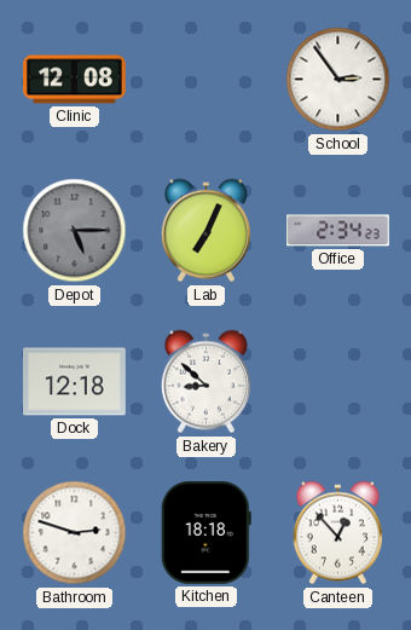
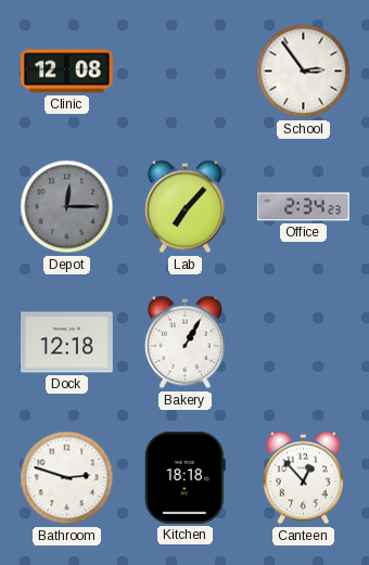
Depot: 5:15 -> 12:15 (67, 207)
Lab: 7:04 -> 7:07 (184, 207)
Bakery: 8:52 -> 1:05 (184, 343)
